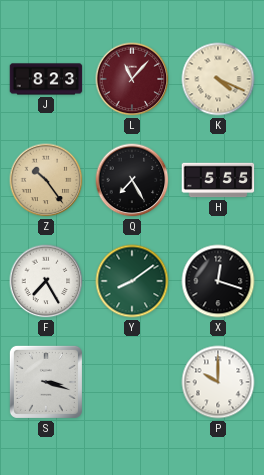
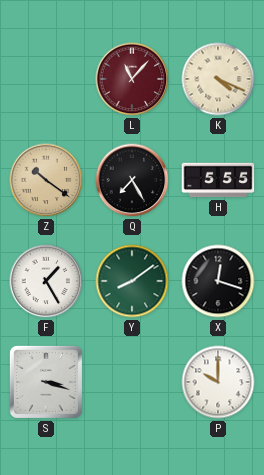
J: 8:23 -> none (46, 79)
Z: 10:24 -> 10:21 (46, 180)
F: 7:25 -> 1:25 (46, 281)
